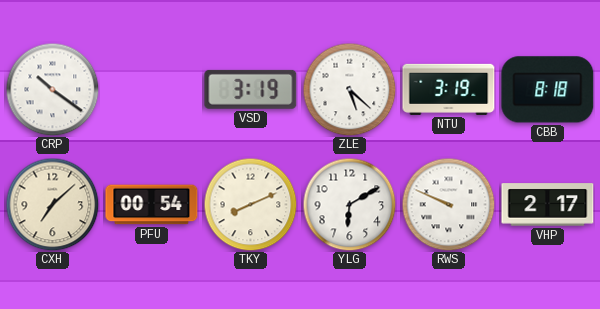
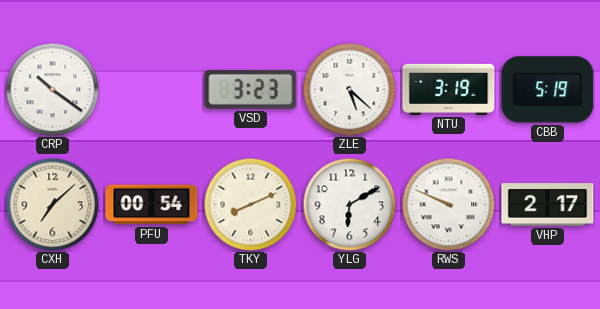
VSD: 3:19 -> 3:23 (251, 89)
CBB: 8:18 -> 5:19 (548, 90)
